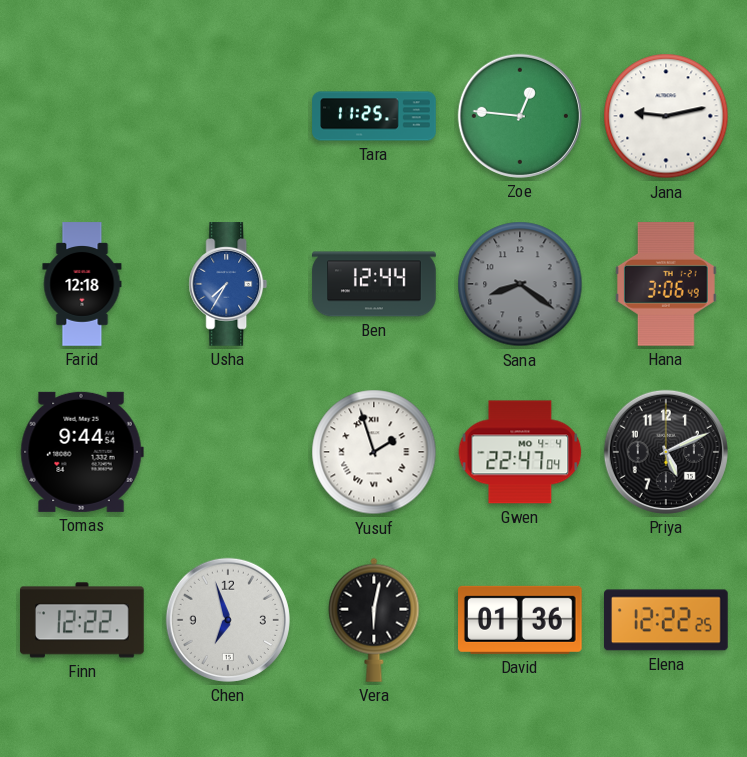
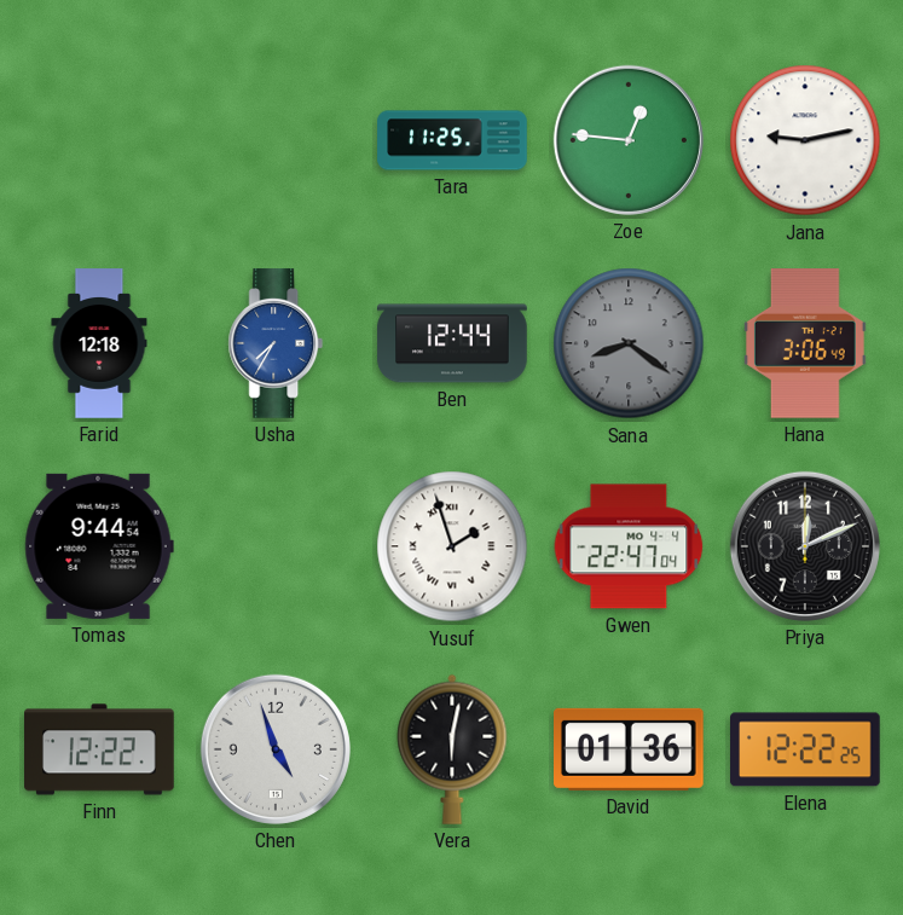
Priya: 5:11 -> 12:11 (805, 546)
Chen: 6:57 -> 4:57 (276, 749)
